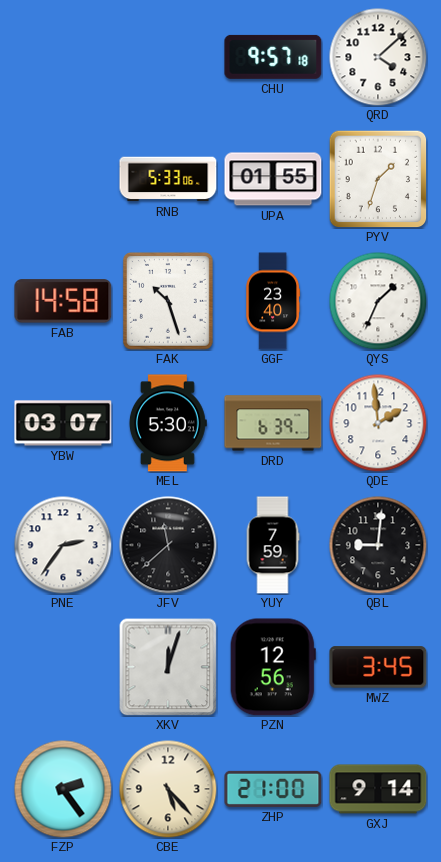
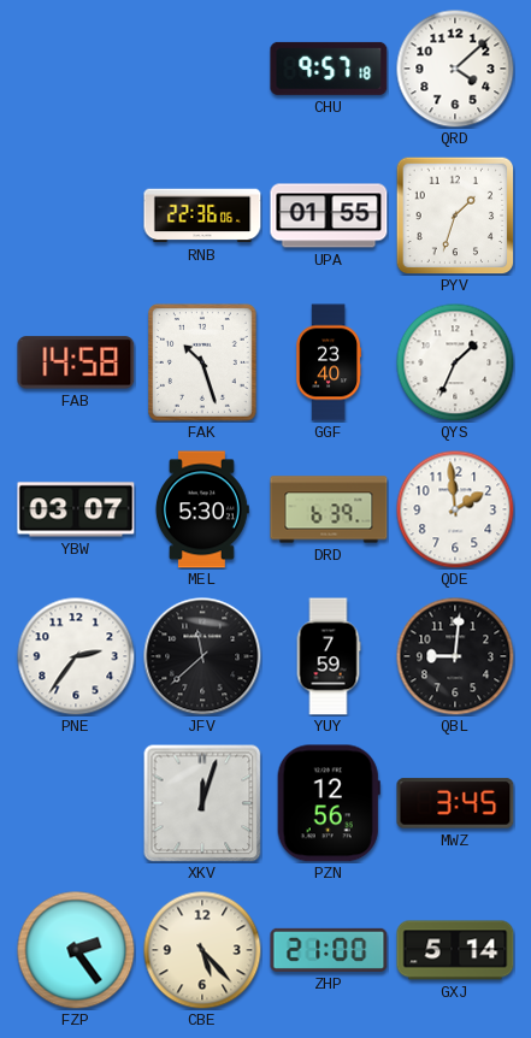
RNB: 5:33 -> 22:36 (202, 216)
GXJ: 9:14 -> 5:14 (455, 950)
